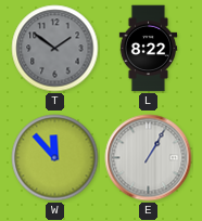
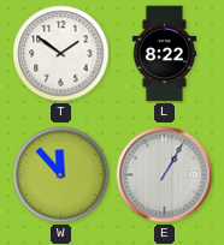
T dial: grey -> white (61, 54)
